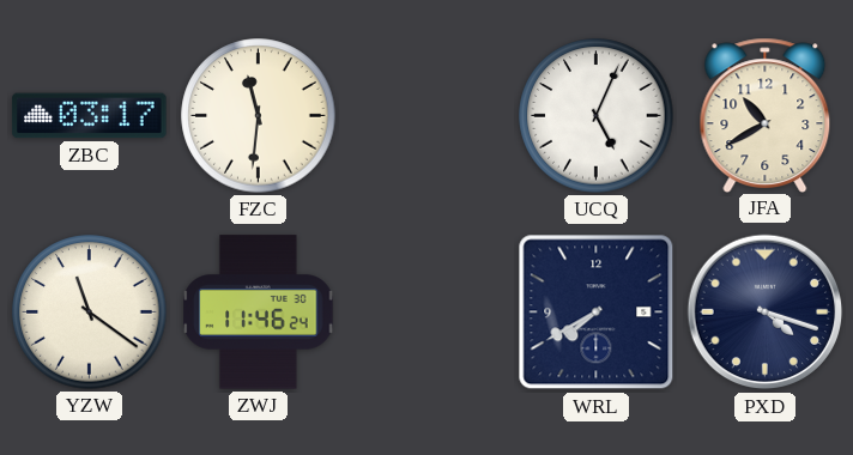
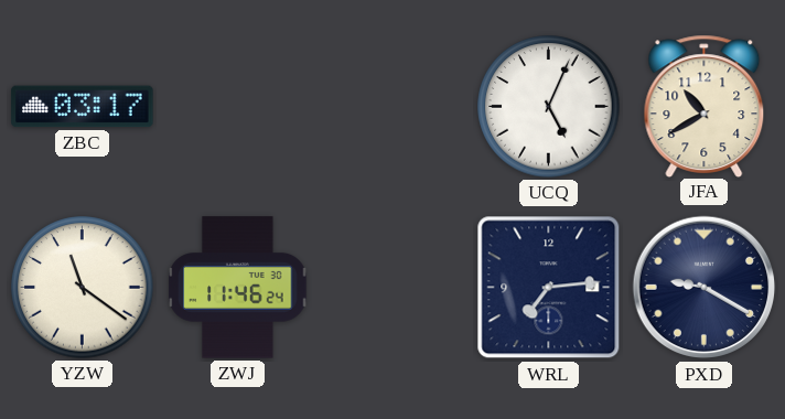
FZC: 11:31 -> none (259, 116)
WRL: 7:40 -> 7:14 (549, 288)
PXD: 4:18 -> 9:20 (705, 288)
